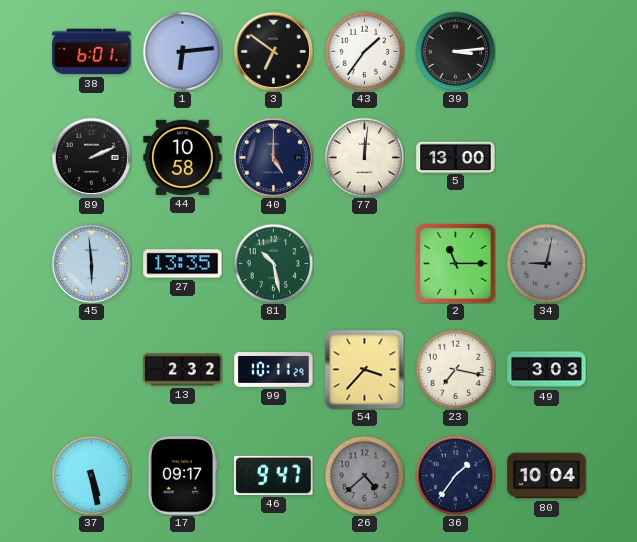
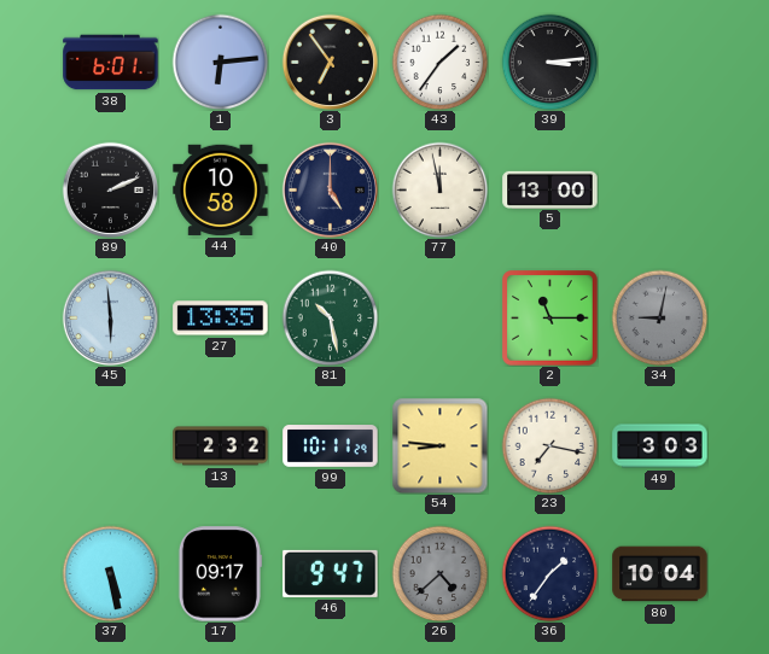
3: 6:51 -> 6:54 (330, 62)
77: 12:01 -> 11:58 (439, 189)
54: 3:37 -> 8:46 (439, 445)
